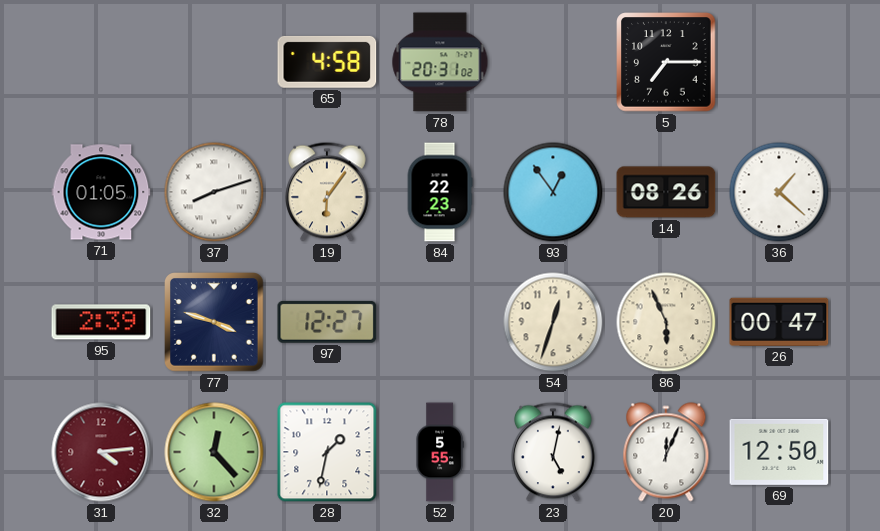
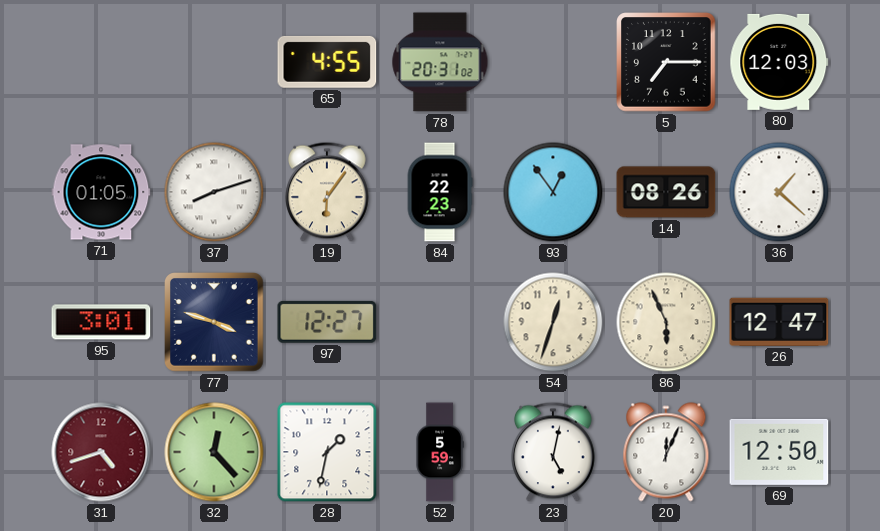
65: 4:58 -> 4:55 (327, 62)
80: none -> 12:03 (779, 62)
95: 2:39 -> 3:01 (101, 322)
26: 00:47 -> 12:47 (779, 322)
31: 4:14 -> 4:42 (101, 452)
52: 5:55 -> 5:59 (440, 452)
